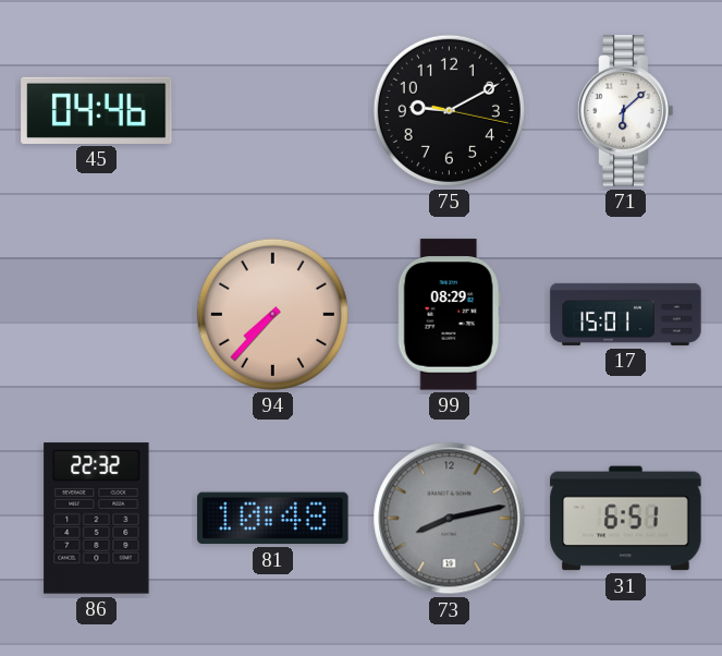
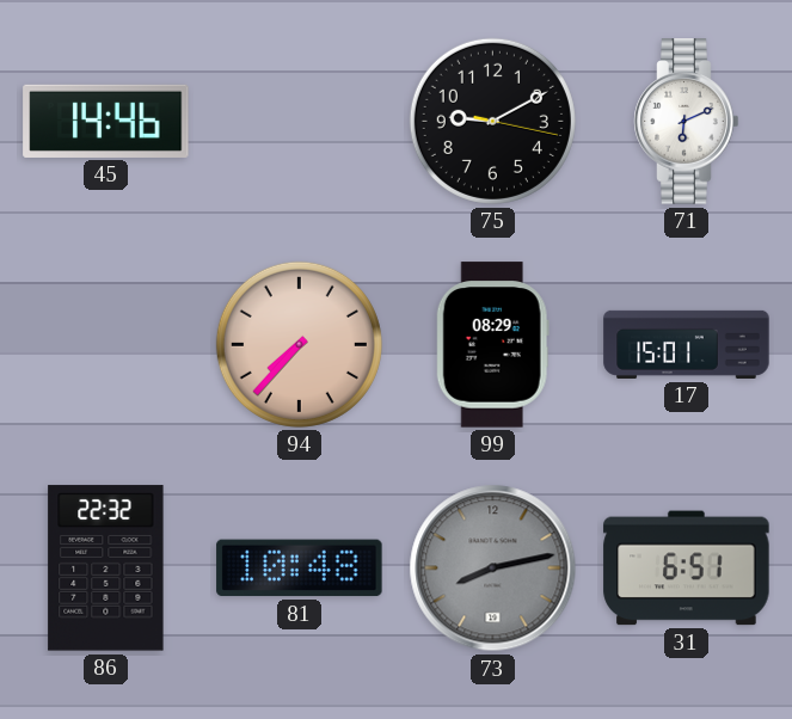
45: 04:46 -> 14:46 (106, 121)
71: 6:08 -> 6:11 (687, 122)
